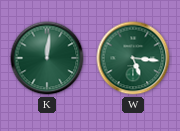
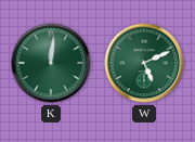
W: 5:16 -> 5:11 (144, 63)
